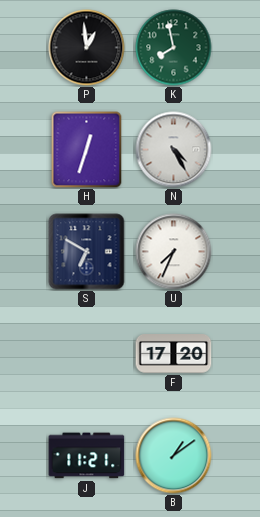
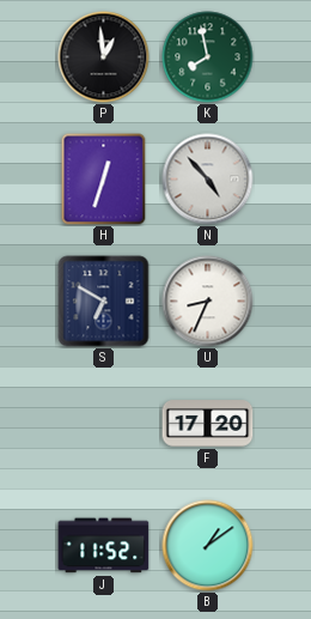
N: 4:25 -> 4:53 (208, 180)
U: 7:34 -> 8:34 (208, 302)
J: 11:21 -> 11:52 (104, 546)
